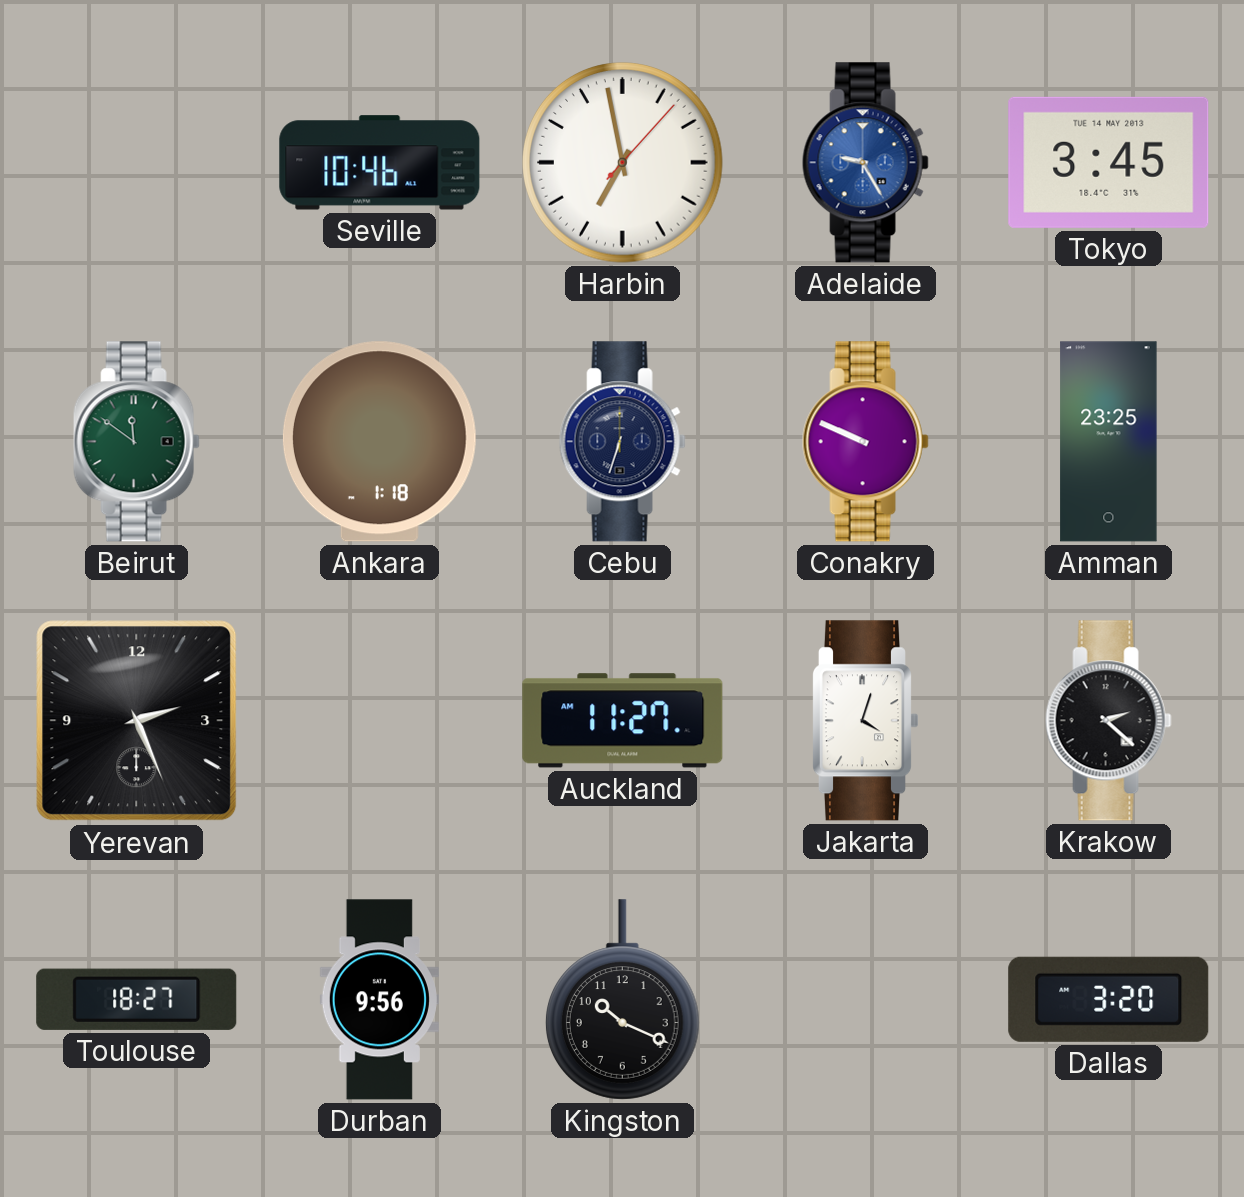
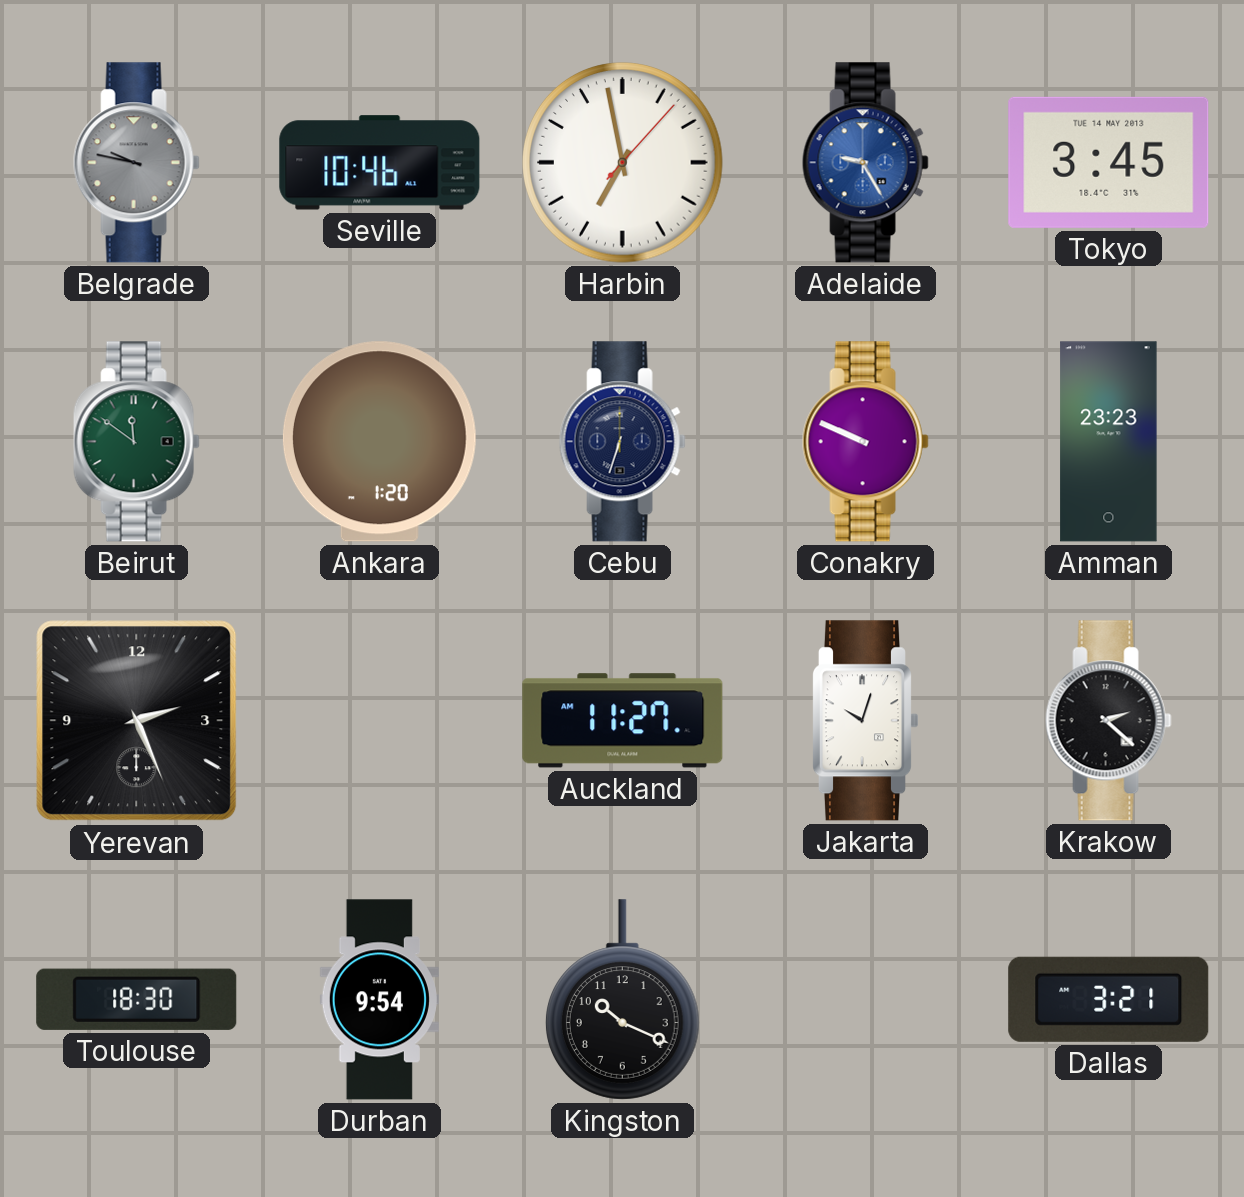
Belgrade: none -> 9:47 (136, 163)
Ankara: 1:18 -> 1:20 (379, 442)
Amman: 23:25 -> 23:23 (1109, 442)
Jakarta: 4:03 -> 10:03 (864, 721)
Toulouse: 18:27 -> 18:30 (137, 999)
Durban: 9:56 -> 9:54 (379, 1000)
Dallas: 3:20 -> 3:21 (1109, 999)
